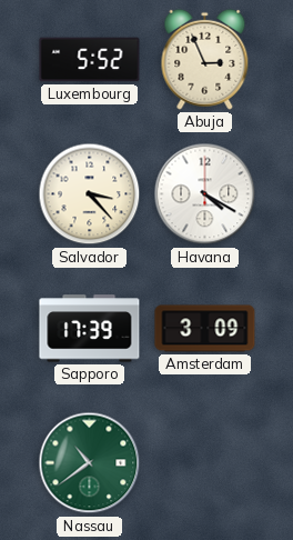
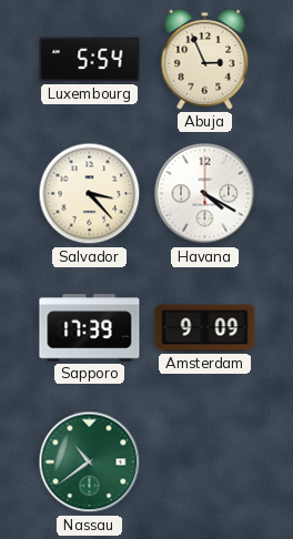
Luxembourg: 5:52 -> 5:54 (90, 60)
Amsterdam: 3:09 -> 9:09 (205, 328)
